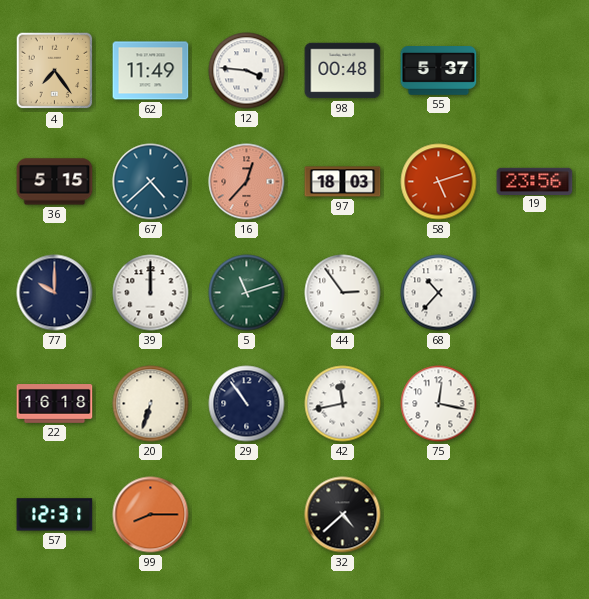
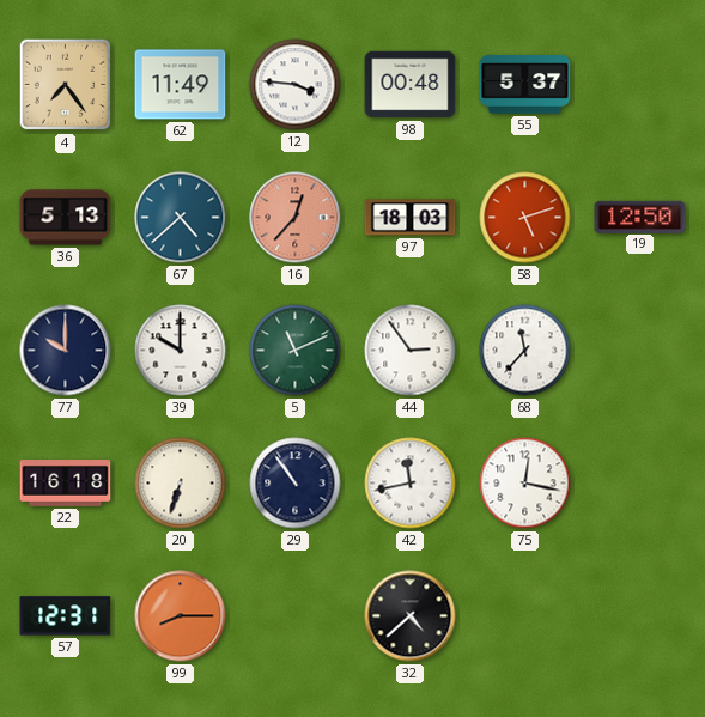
36: 5:15 -> 5:13 (66, 218)
19: 23:56 -> 12:50 (640, 217)
39: 12:00 -> 10:00 (181, 351)
5: 11:12 -> 11:11 (296, 351)
68: 10:37 -> 11:37 (525, 351)
